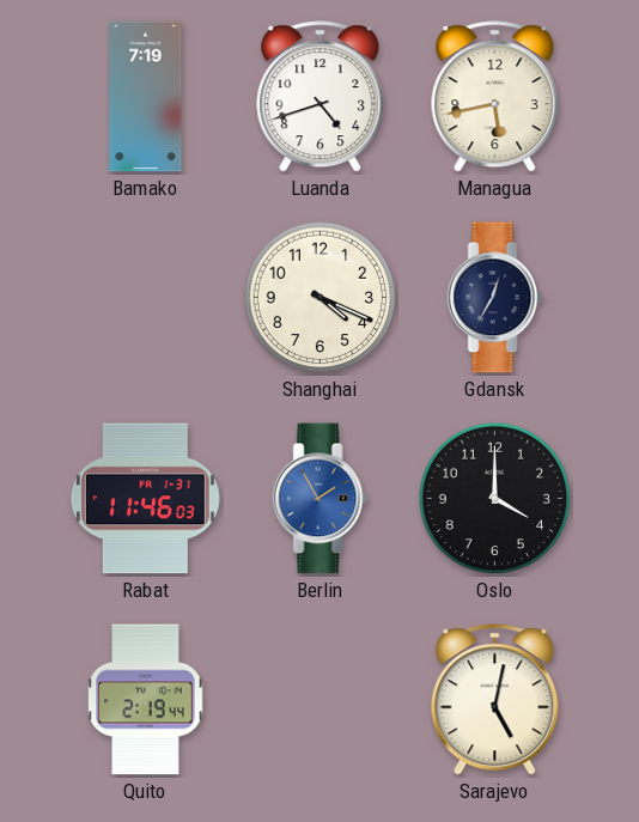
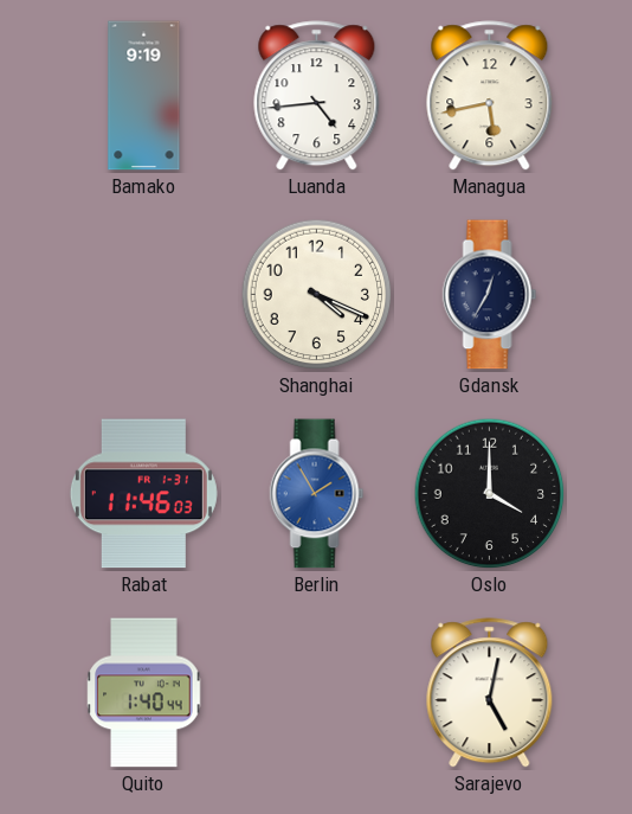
Bamako: 7:19 -> 9:19 (144, 96)
Luanda: 4:42 -> 4:44 (317, 96)
Quito: 2:19 -> 1:40 (144, 693)
